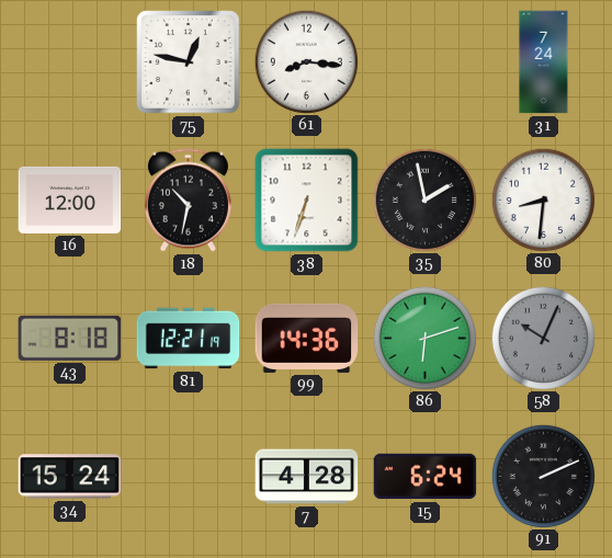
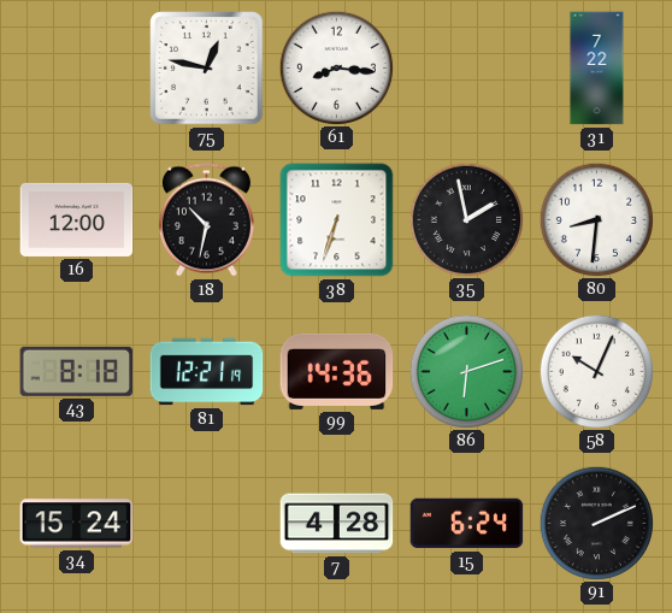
31: 7:24 -> 7:22 (597, 69)
58 dial: grey -> white (596, 371)
